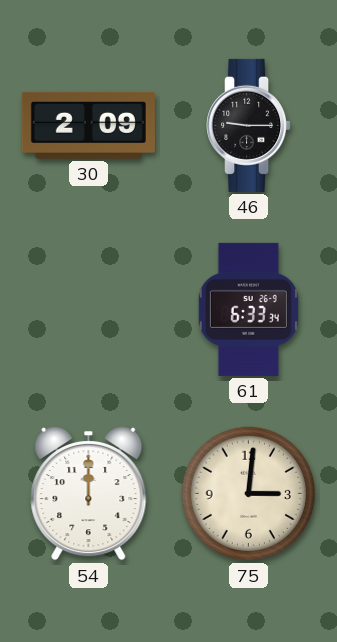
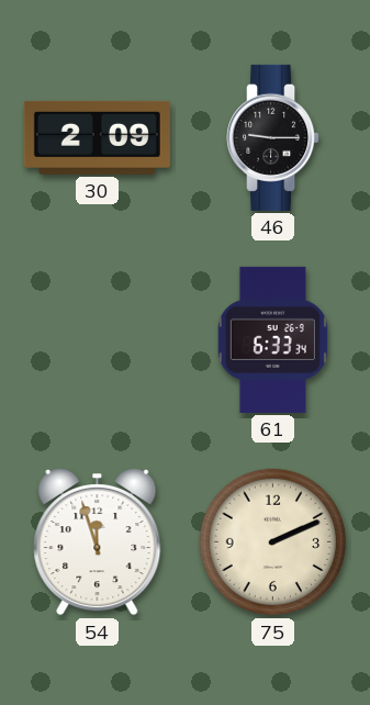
54: 12:00 -> 11:57 (98, 541)
75: 3:01 -> 2:11 (273, 542)
